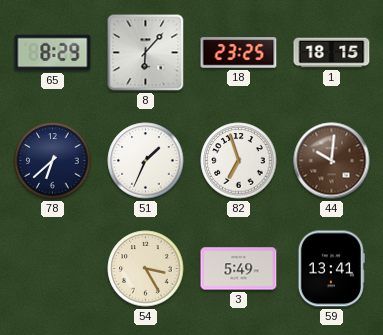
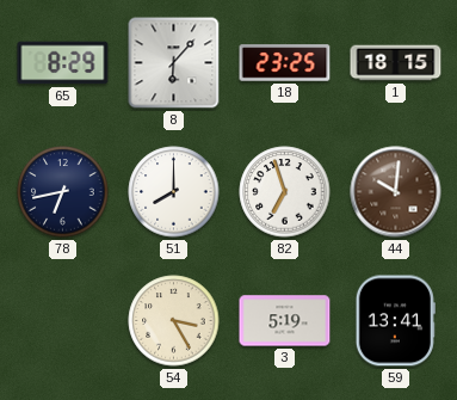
78: 6:38 -> 6:43 (63, 192)
51: 1:34 -> 8:00 (174, 192)
3: 5:49 -> 5:19 (285, 321)
